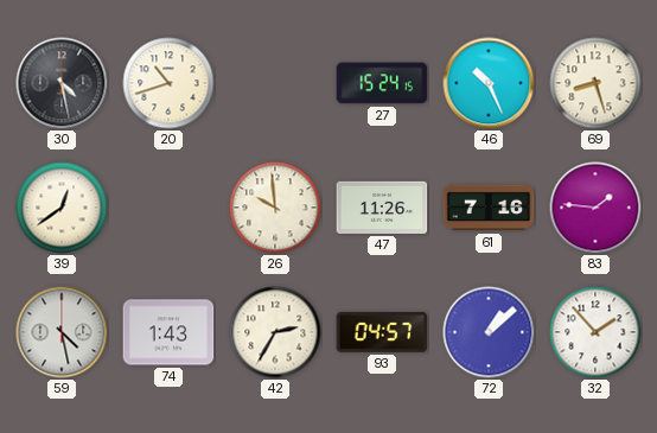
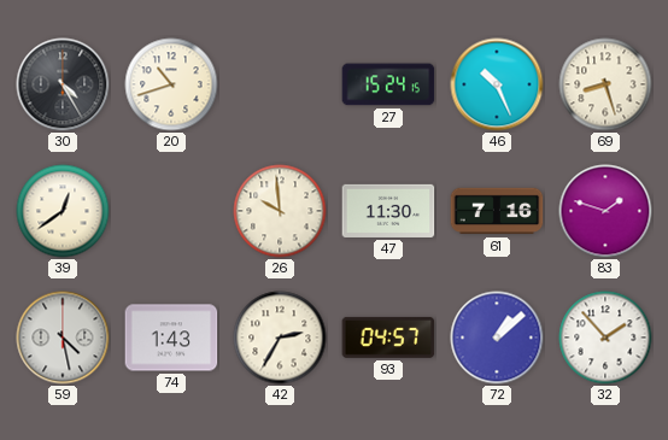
30: 4:28 -> 4:25 (63, 84)
47: 11:26 -> 11:30 (388, 211)
83: 1:46 -> 1:48 (605, 211)
